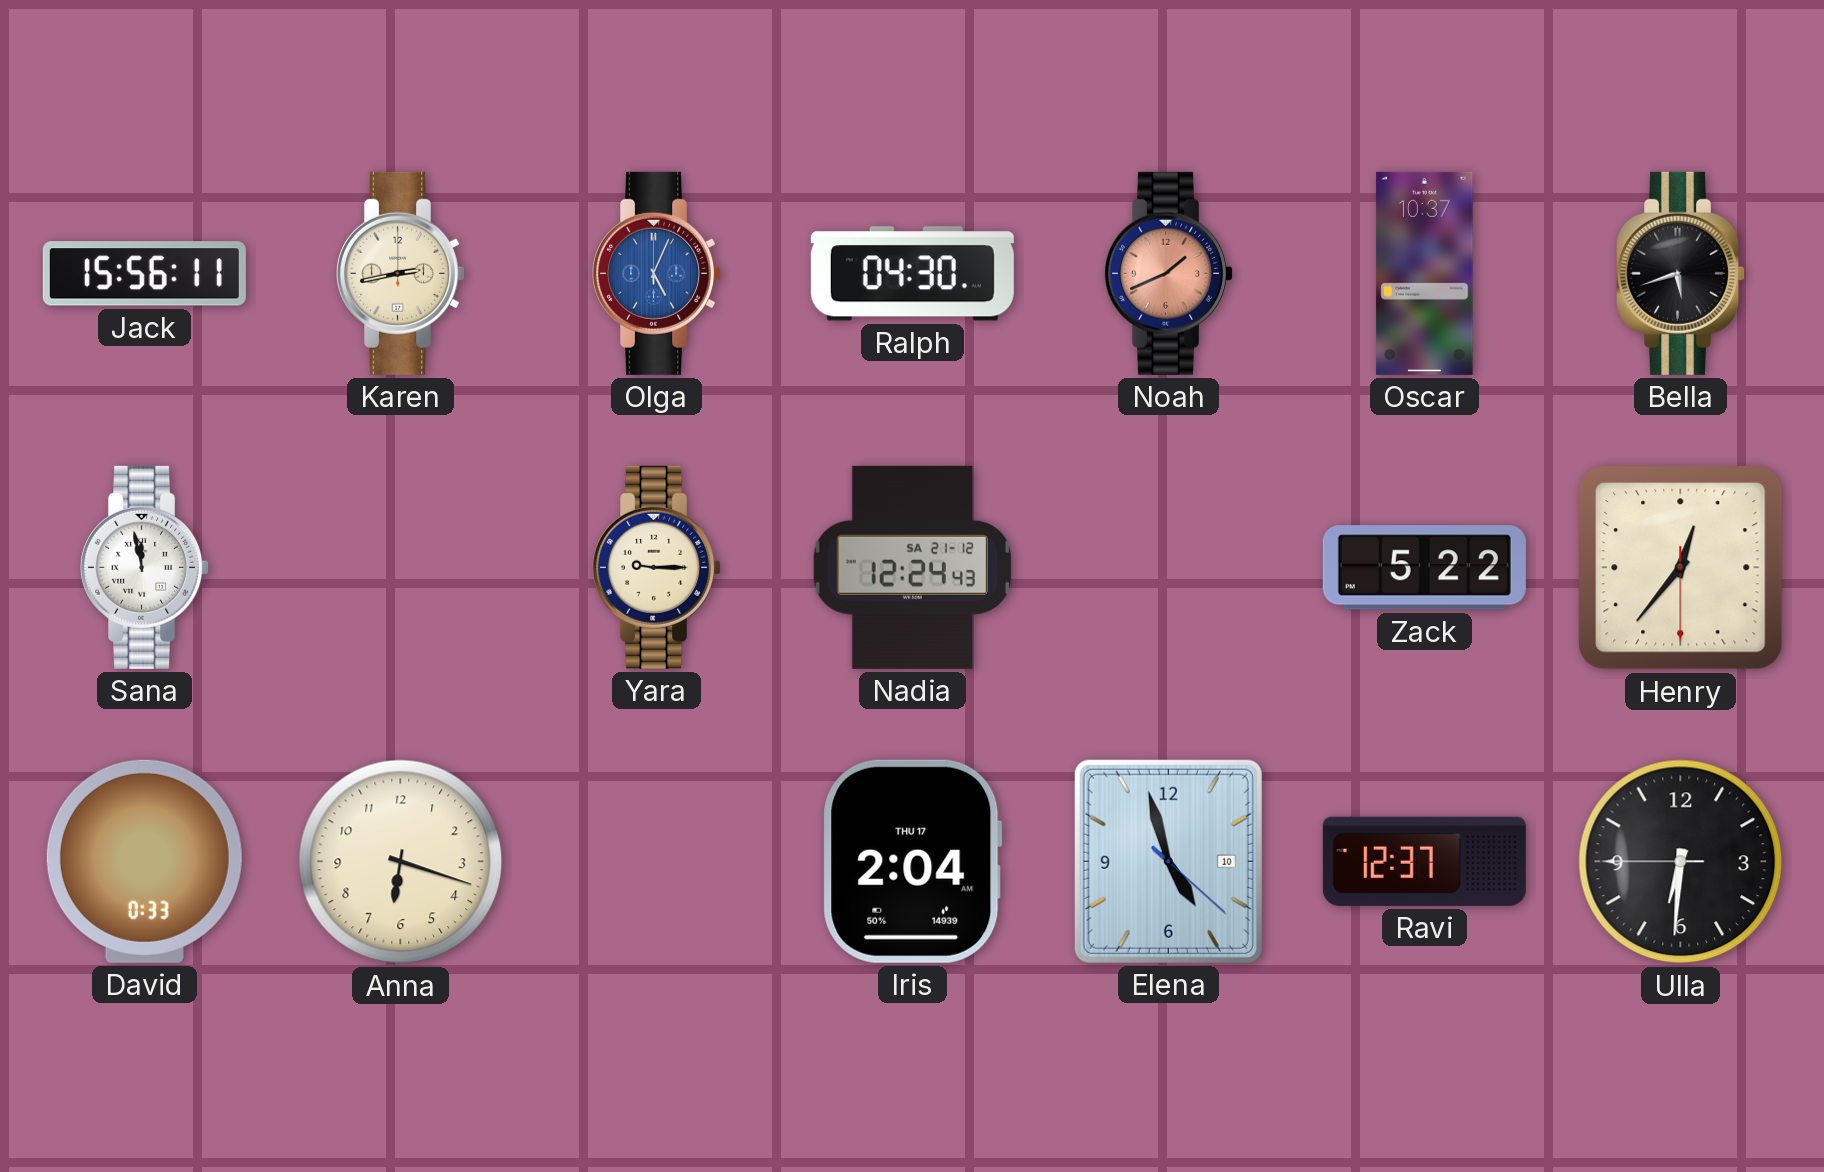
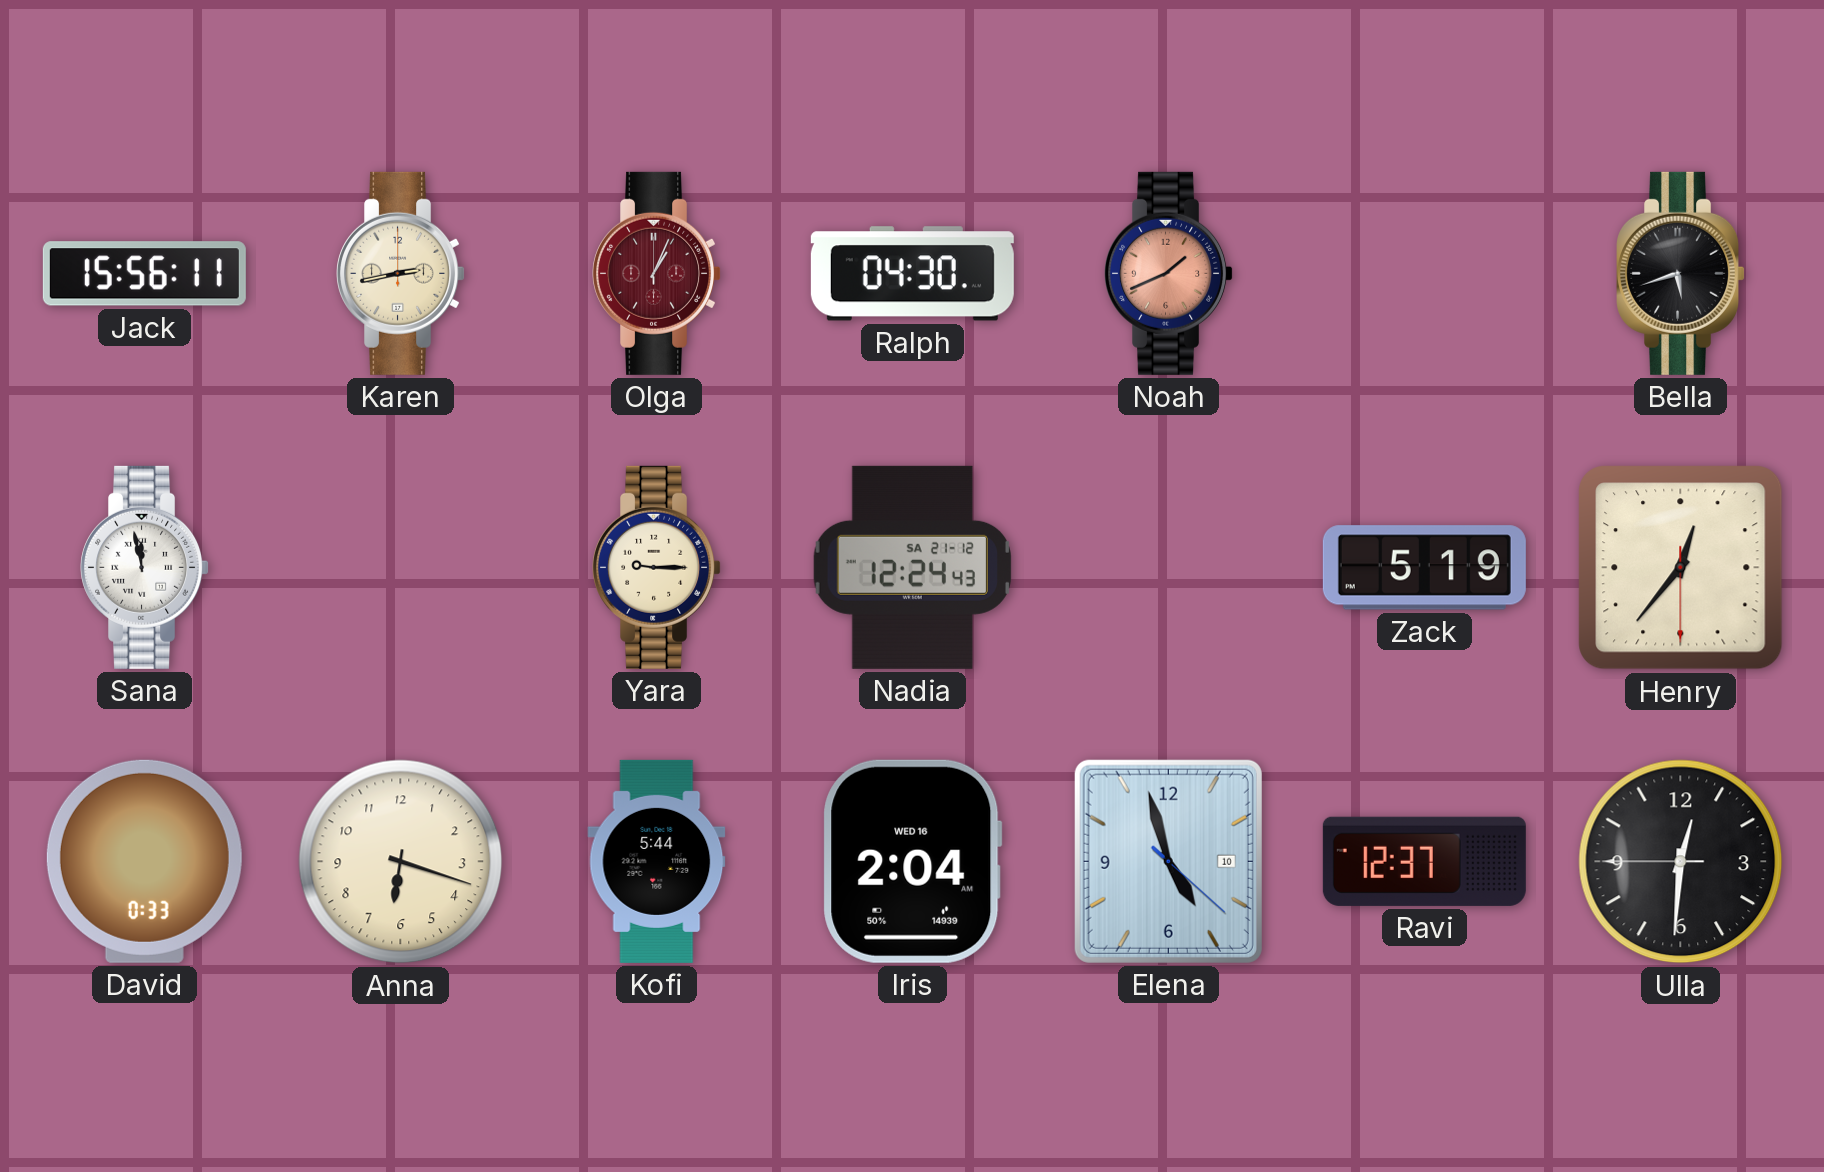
Olga: 5:04 -> 1:04 (657, 273)
Olga dial: blue -> burgundy (657, 273)
Oscar: 10:37 -> none (1425, 273)
Zack: 5:22 -> 5:19 (1424, 568)
Kofi: none -> 5:44 (657, 861)
Iris date: THU 17 -> WED 16 (913, 861)
Ulla: 6:30 -> 12:30 (1681, 862)
